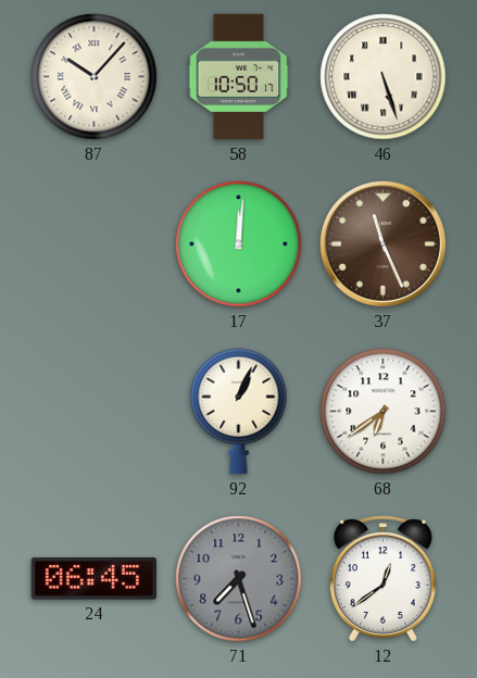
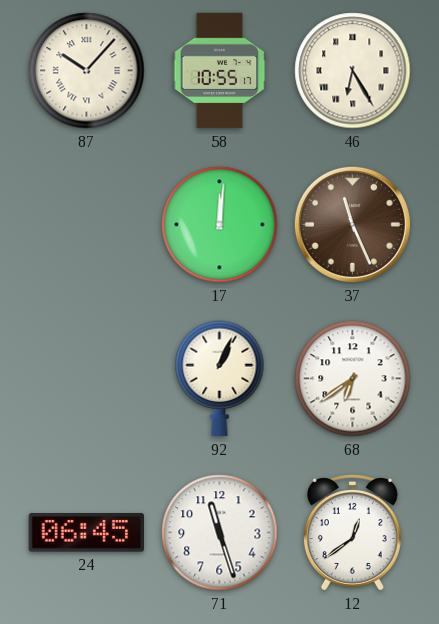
58: 10:50 -> 10:55 (220, 71)
46: 5:27 -> 6:25 (353, 71)
71: 7:27 -> 11:27 (220, 533)
71 dial: grey -> white (220, 533)
